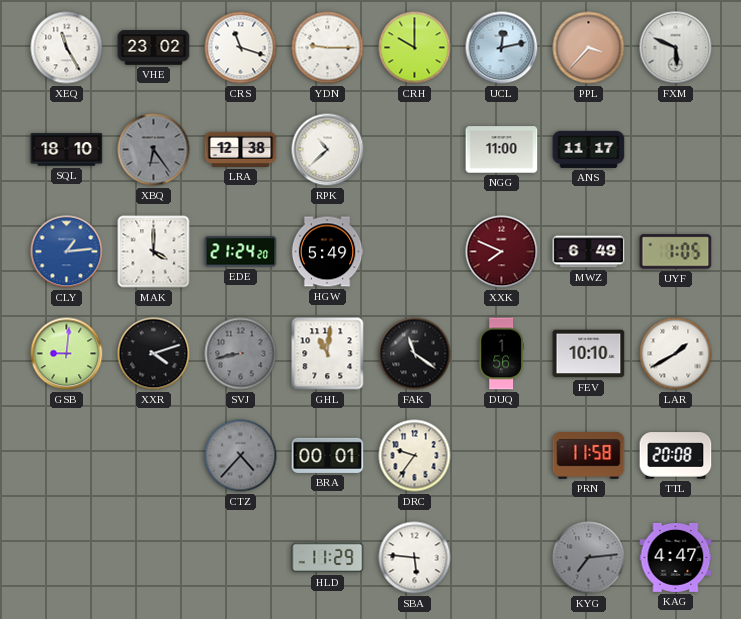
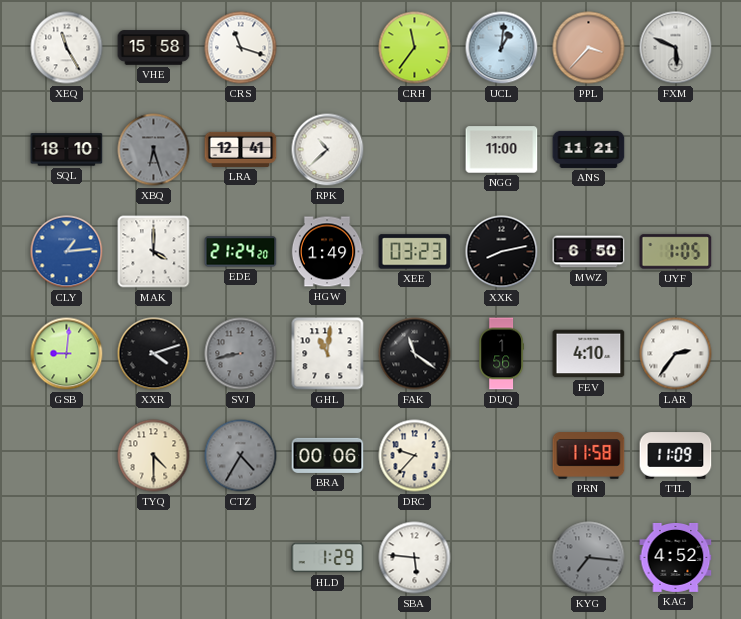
VHE: 23:02 -> 15:58 (154, 48)
YDN: 9:15 -> none (328, 48)
CRH: 10:00 -> 11:36 (415, 48)
UCL: 12:13 -> 1:01 (502, 48)
XBQ: 6:24 -> 6:27 (154, 150)
LRA: 12:38 -> 12:41 (241, 149)
ANS: 11:17 -> 11:21 (589, 149)
HGW: 5:49 -> 1:49 (327, 252)
XEE: none -> 03:23 (415, 252)
XXK: 7:49 -> 8:13 (502, 252)
XXK dial: burgundy -> black (502, 252)
MWZ: 6:49 -> 6:50 (589, 252)
FEV: 10:10 -> 4:10 (589, 354)
LAR: 1:40 -> 2:36 (676, 354)
TYQ: none -> 4:30 (154, 456)
CTZ: 4:37 -> 4:35 (241, 456)
BRA: 00:01 -> 00:06 (328, 455)
DRC: 9:36 -> 9:37 (415, 456)
TTL: 20:08 -> 11:09 (676, 456)
HLD: 11:29 -> 1:29 (328, 558)
KYG: 7:14 -> 7:16 (589, 558)
KAG: 4:47 -> 4:52 (676, 557)
